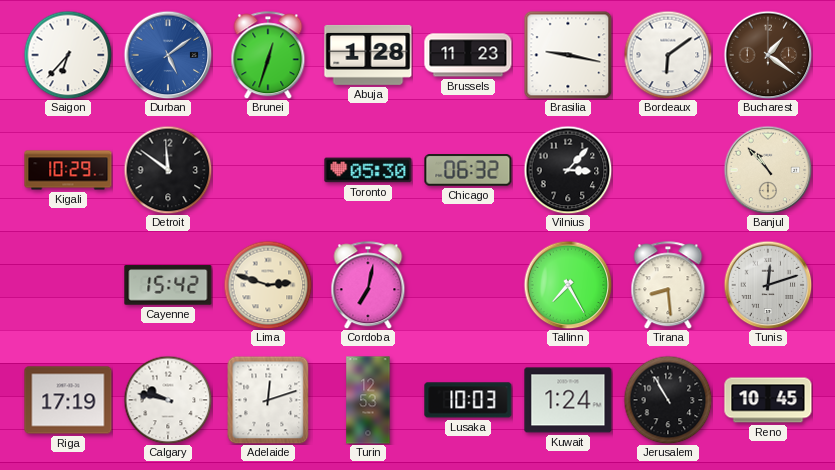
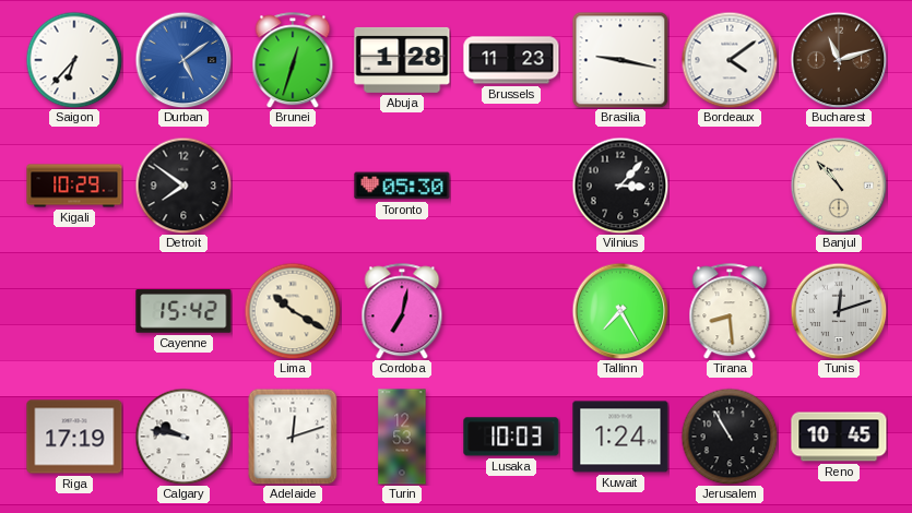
Bordeaux: 6:09 -> 4:09 (730, 60)
Bucharest: 1:21 -> 11:12 (839, 60)
Detroit: 11:51 -> 7:51 (183, 186)
Chicago: 06:32 -> none (468, 170)
Lima: 2:48 -> 10:20 (293, 311)
